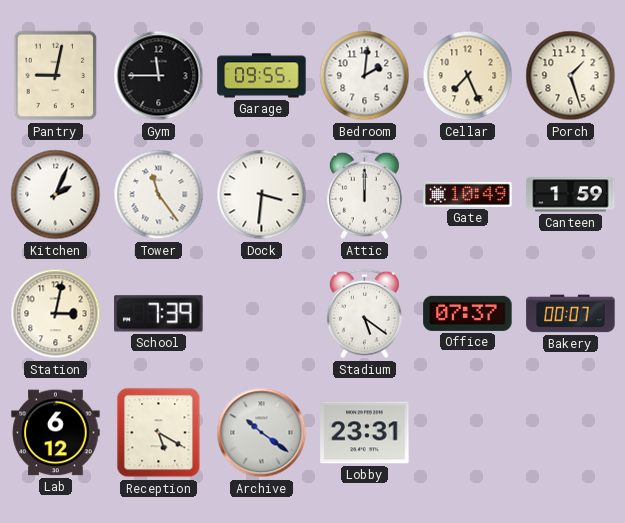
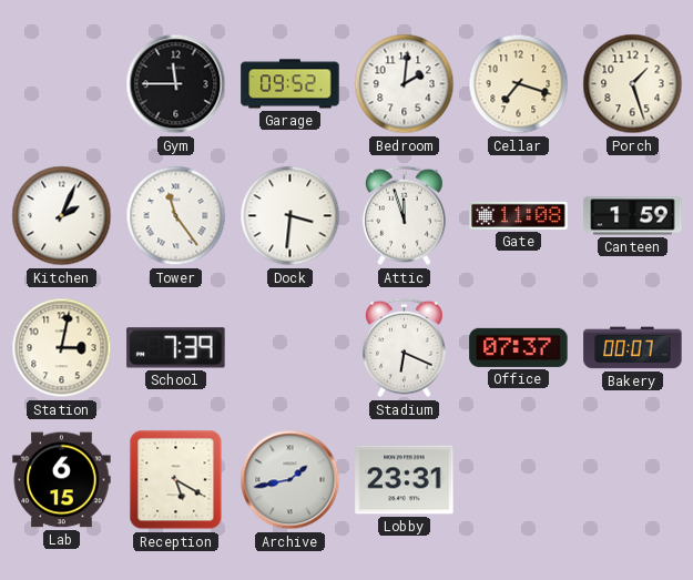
Pantry: 9:02 -> none (56, 76)
Garage: 09:55 -> 09:52 (291, 84)
Cellar: 7:26 -> 7:18 (519, 84)
Attic: 12:00 -> 11:57 (404, 216)
Gate: 10:49 -> 11:08 (519, 215)
Stadium: 5:21 -> 6:19 (404, 348)
Lab: 6:12 -> 6:15 (62, 480)
Archive: 10:21 -> 1:43 (291, 480)
